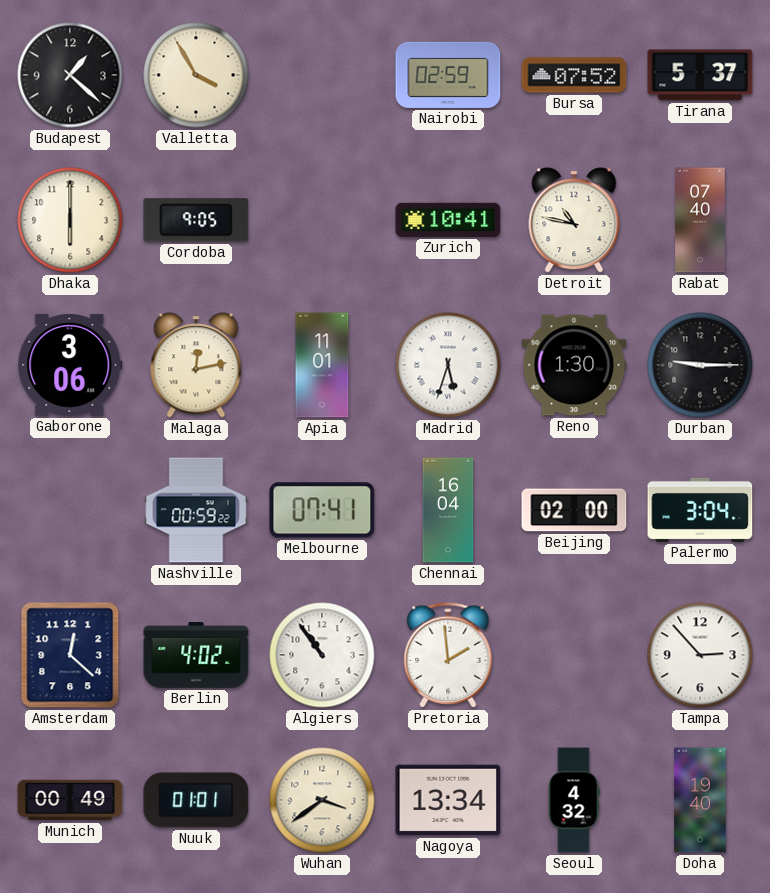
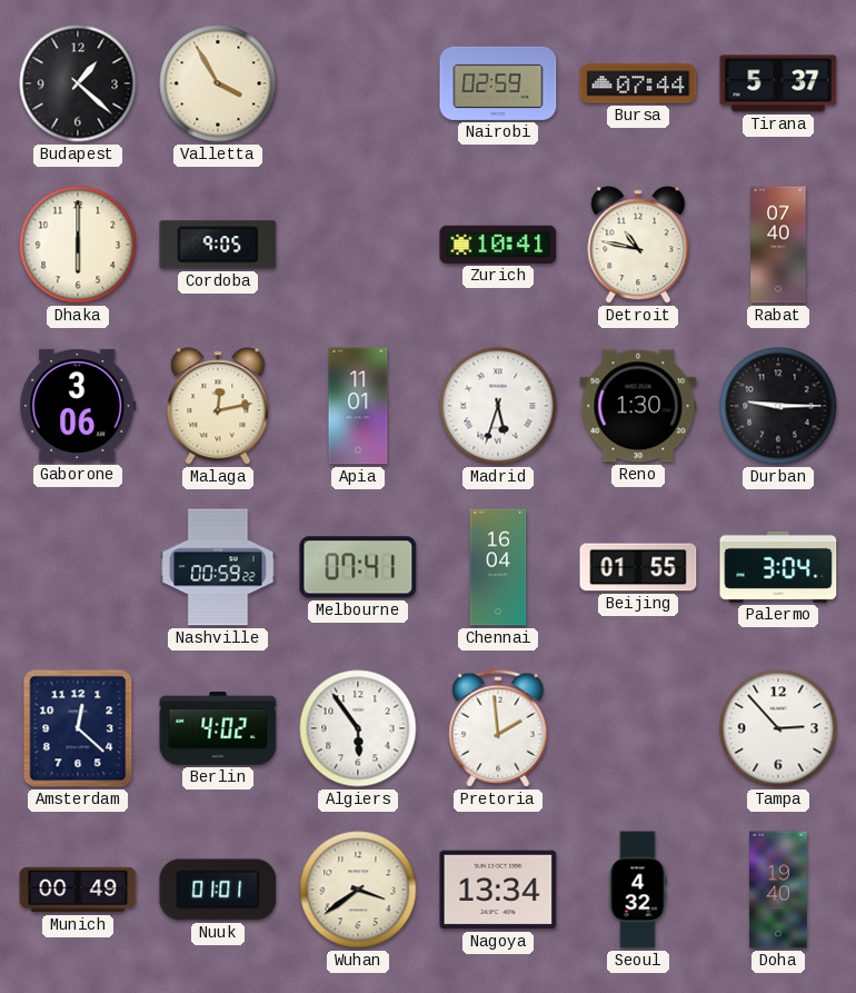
Bursa: 07:52 -> 07:44 (638, 83)
Beijing: 02:00 -> 01:55 (638, 567)
Algiers: 10:54 -> 5:54 (358, 728)
